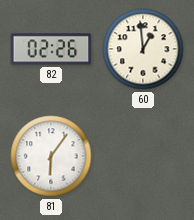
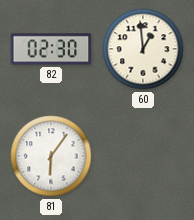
82: 02:26 -> 02:30 (51, 49)
